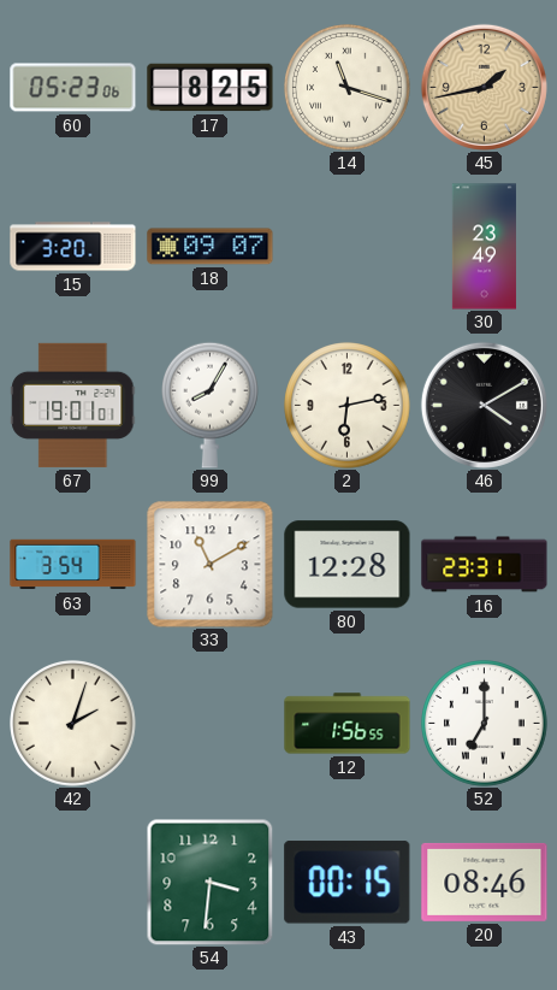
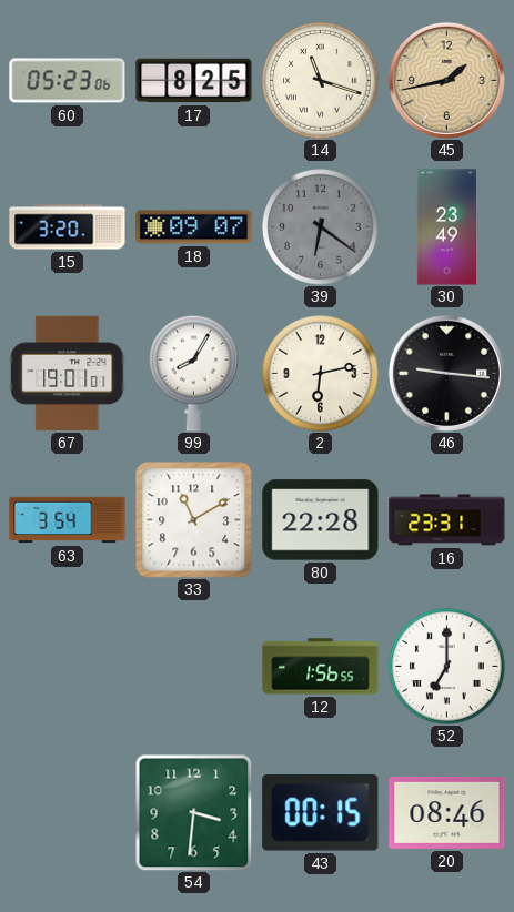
39: none -> 6:21 (321, 227)
46: 4:10 -> 9:16 (446, 373)
80: 12:28 -> 22:28 (321, 520)
42: 2:03 -> none (73, 724)
